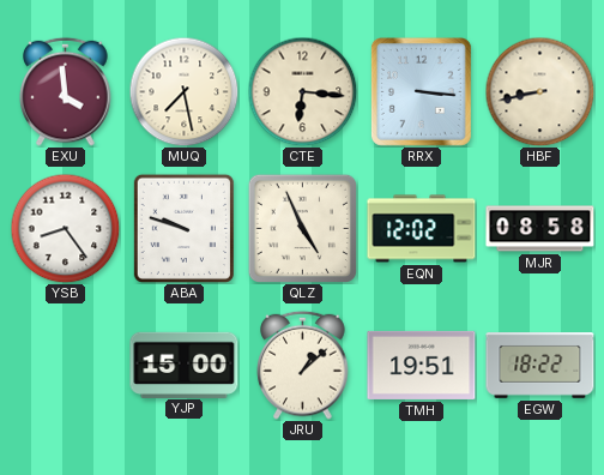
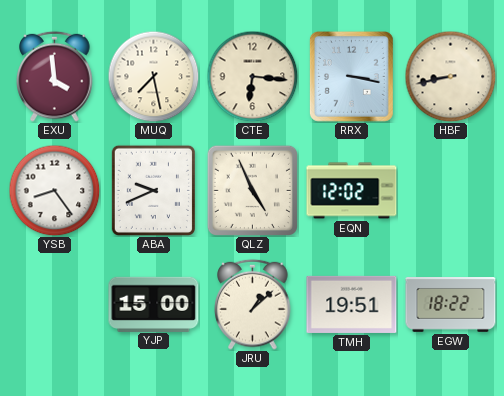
RRX: 3:16 -> 3:17 (351, 76)
ABA: 9:48 -> 9:41 (153, 190)
MJR: 08:58 -> none (540, 229)
